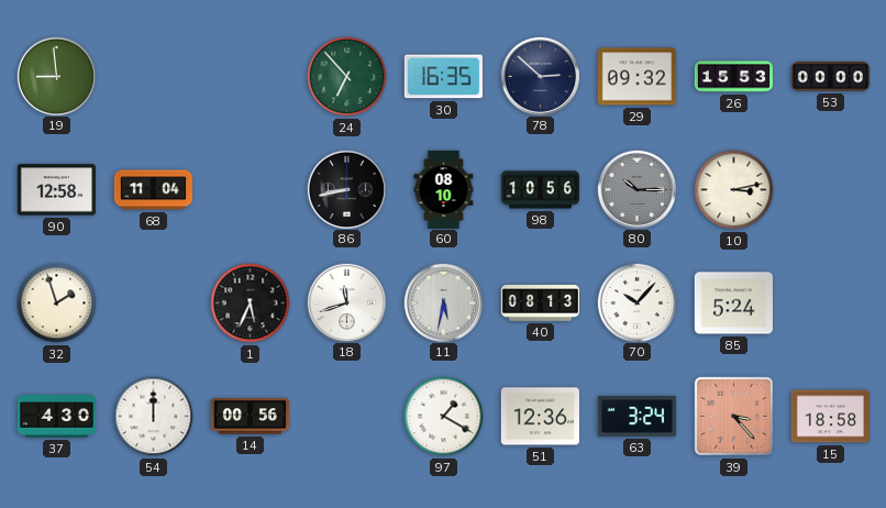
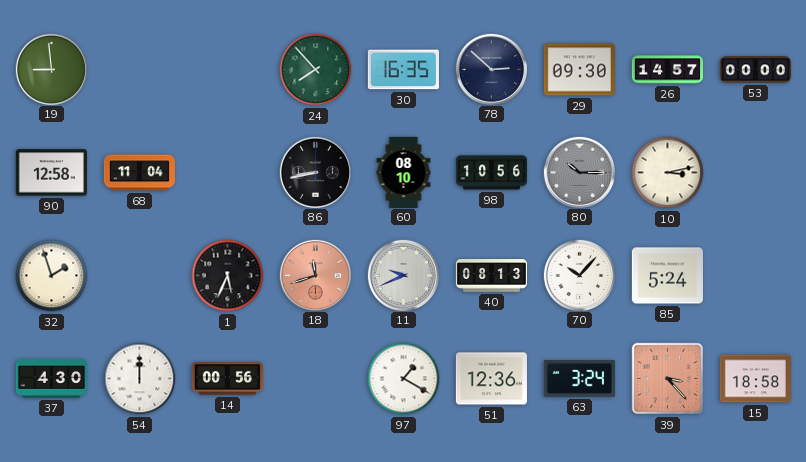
24: 6:53 -> 7:53 (316, 70)
29: 09:32 -> 09:30 (579, 70)
26: 15:53 -> 14:57 (667, 70)
18 dial: white -> salmon (315, 275)
11: 5:32 -> 9:41 (403, 275)
